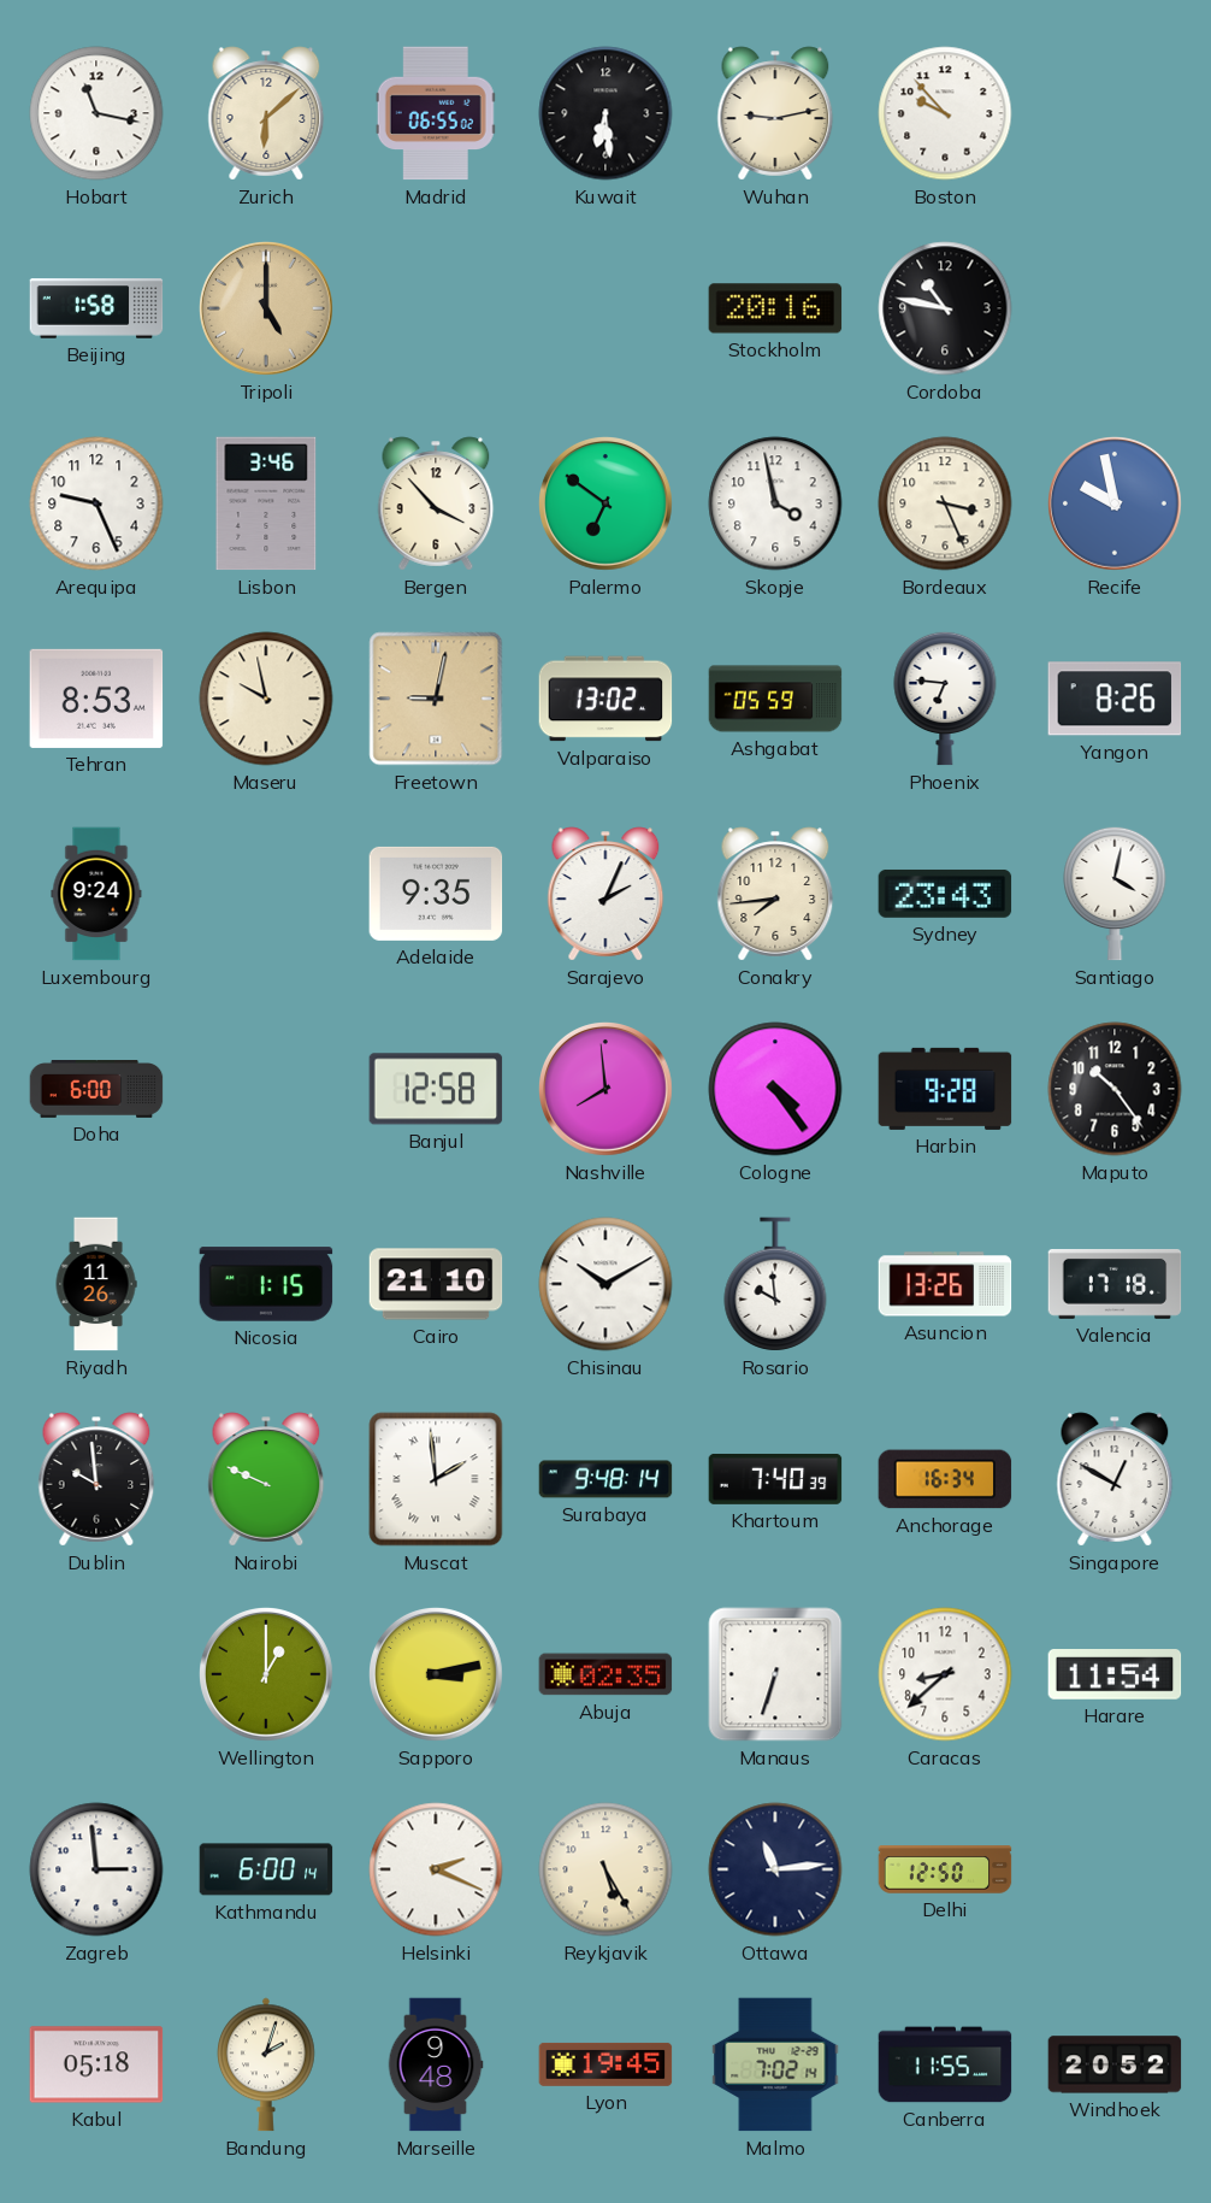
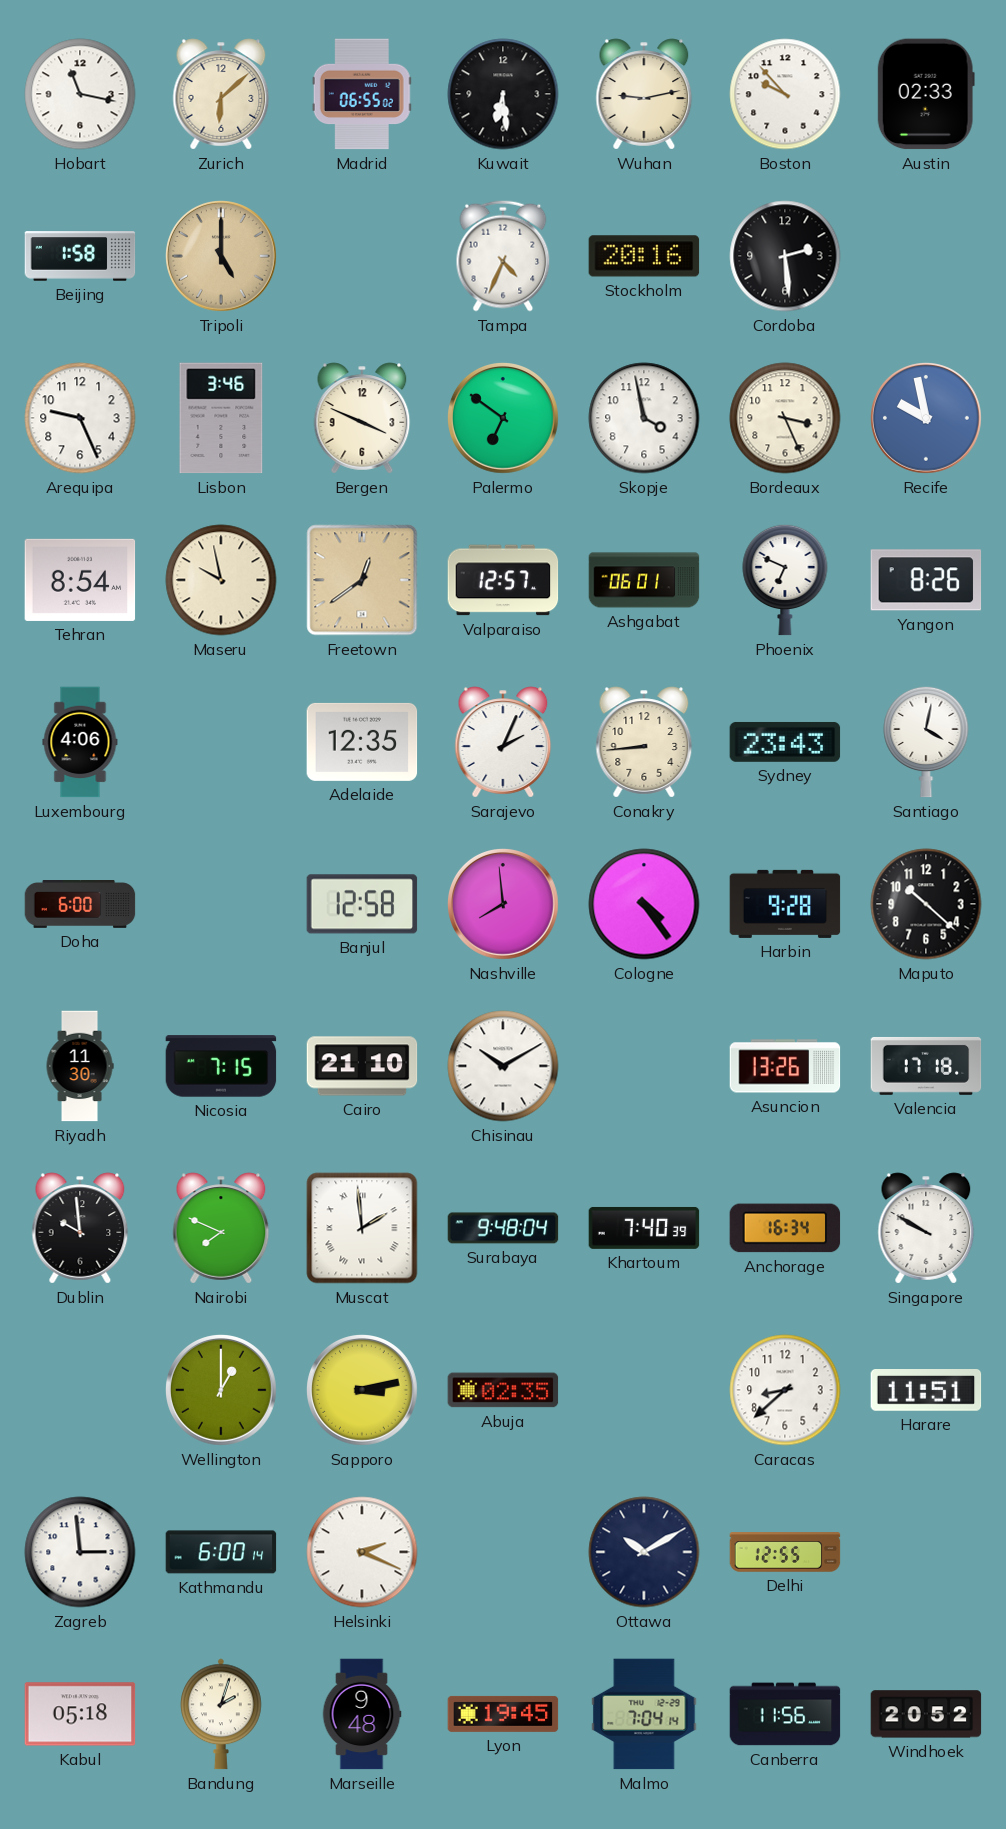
Austin: none -> 02:33 (926, 94)
Tampa: none -> 4:34 (503, 256)
Cordoba: 10:47 -> 2:29 (785, 256)
Bergen: 3:53 -> 3:49 (362, 418)
Tehran: 8:53 -> 8:54 (80, 580)
Freetown: 9:02 -> 12:39 (362, 580)
Valparaiso: 13:02 -> 12:57 (503, 580)
Ashgabat: 05:59 -> 06:01 (644, 580)
Phoenix: 6:46 -> 6:49 (785, 580)
Luxembourg: 9:24 -> 4:06 (80, 742)
Adelaide: 9:35 -> 12:35 (362, 742)
Conakry: 7:44 -> 8:44 (644, 742)
Maputo: 10:24 -> 10:22 (926, 904)
Riyadh: 11:26 -> 11:30 (80, 1066)
Nicosia: 1:15 -> 7:15 (221, 1066)
Rosario: 9:59 -> none (775, 1284)
Nairobi: 9:49 -> 7:49 (221, 1228)
Surabaya: 9:48:14 -> 9:48:04 (503, 1228)
Singapore: 12:50 -> 9:50 (926, 1228)
Manaus: 6:33 -> none (775, 1674)
Harare: 11:54 -> 11:51 (926, 1391)
Reykjavik: 5:25 -> none (605, 1869)
Ottawa: 11:14 -> 10:10 (644, 1552)
Delhi: 12:50 -> 12:55 (785, 1552)
Malmo: 7:02 -> 7:04 (644, 1714)
Canberra: 11:55 -> 11:56 (785, 1714)
